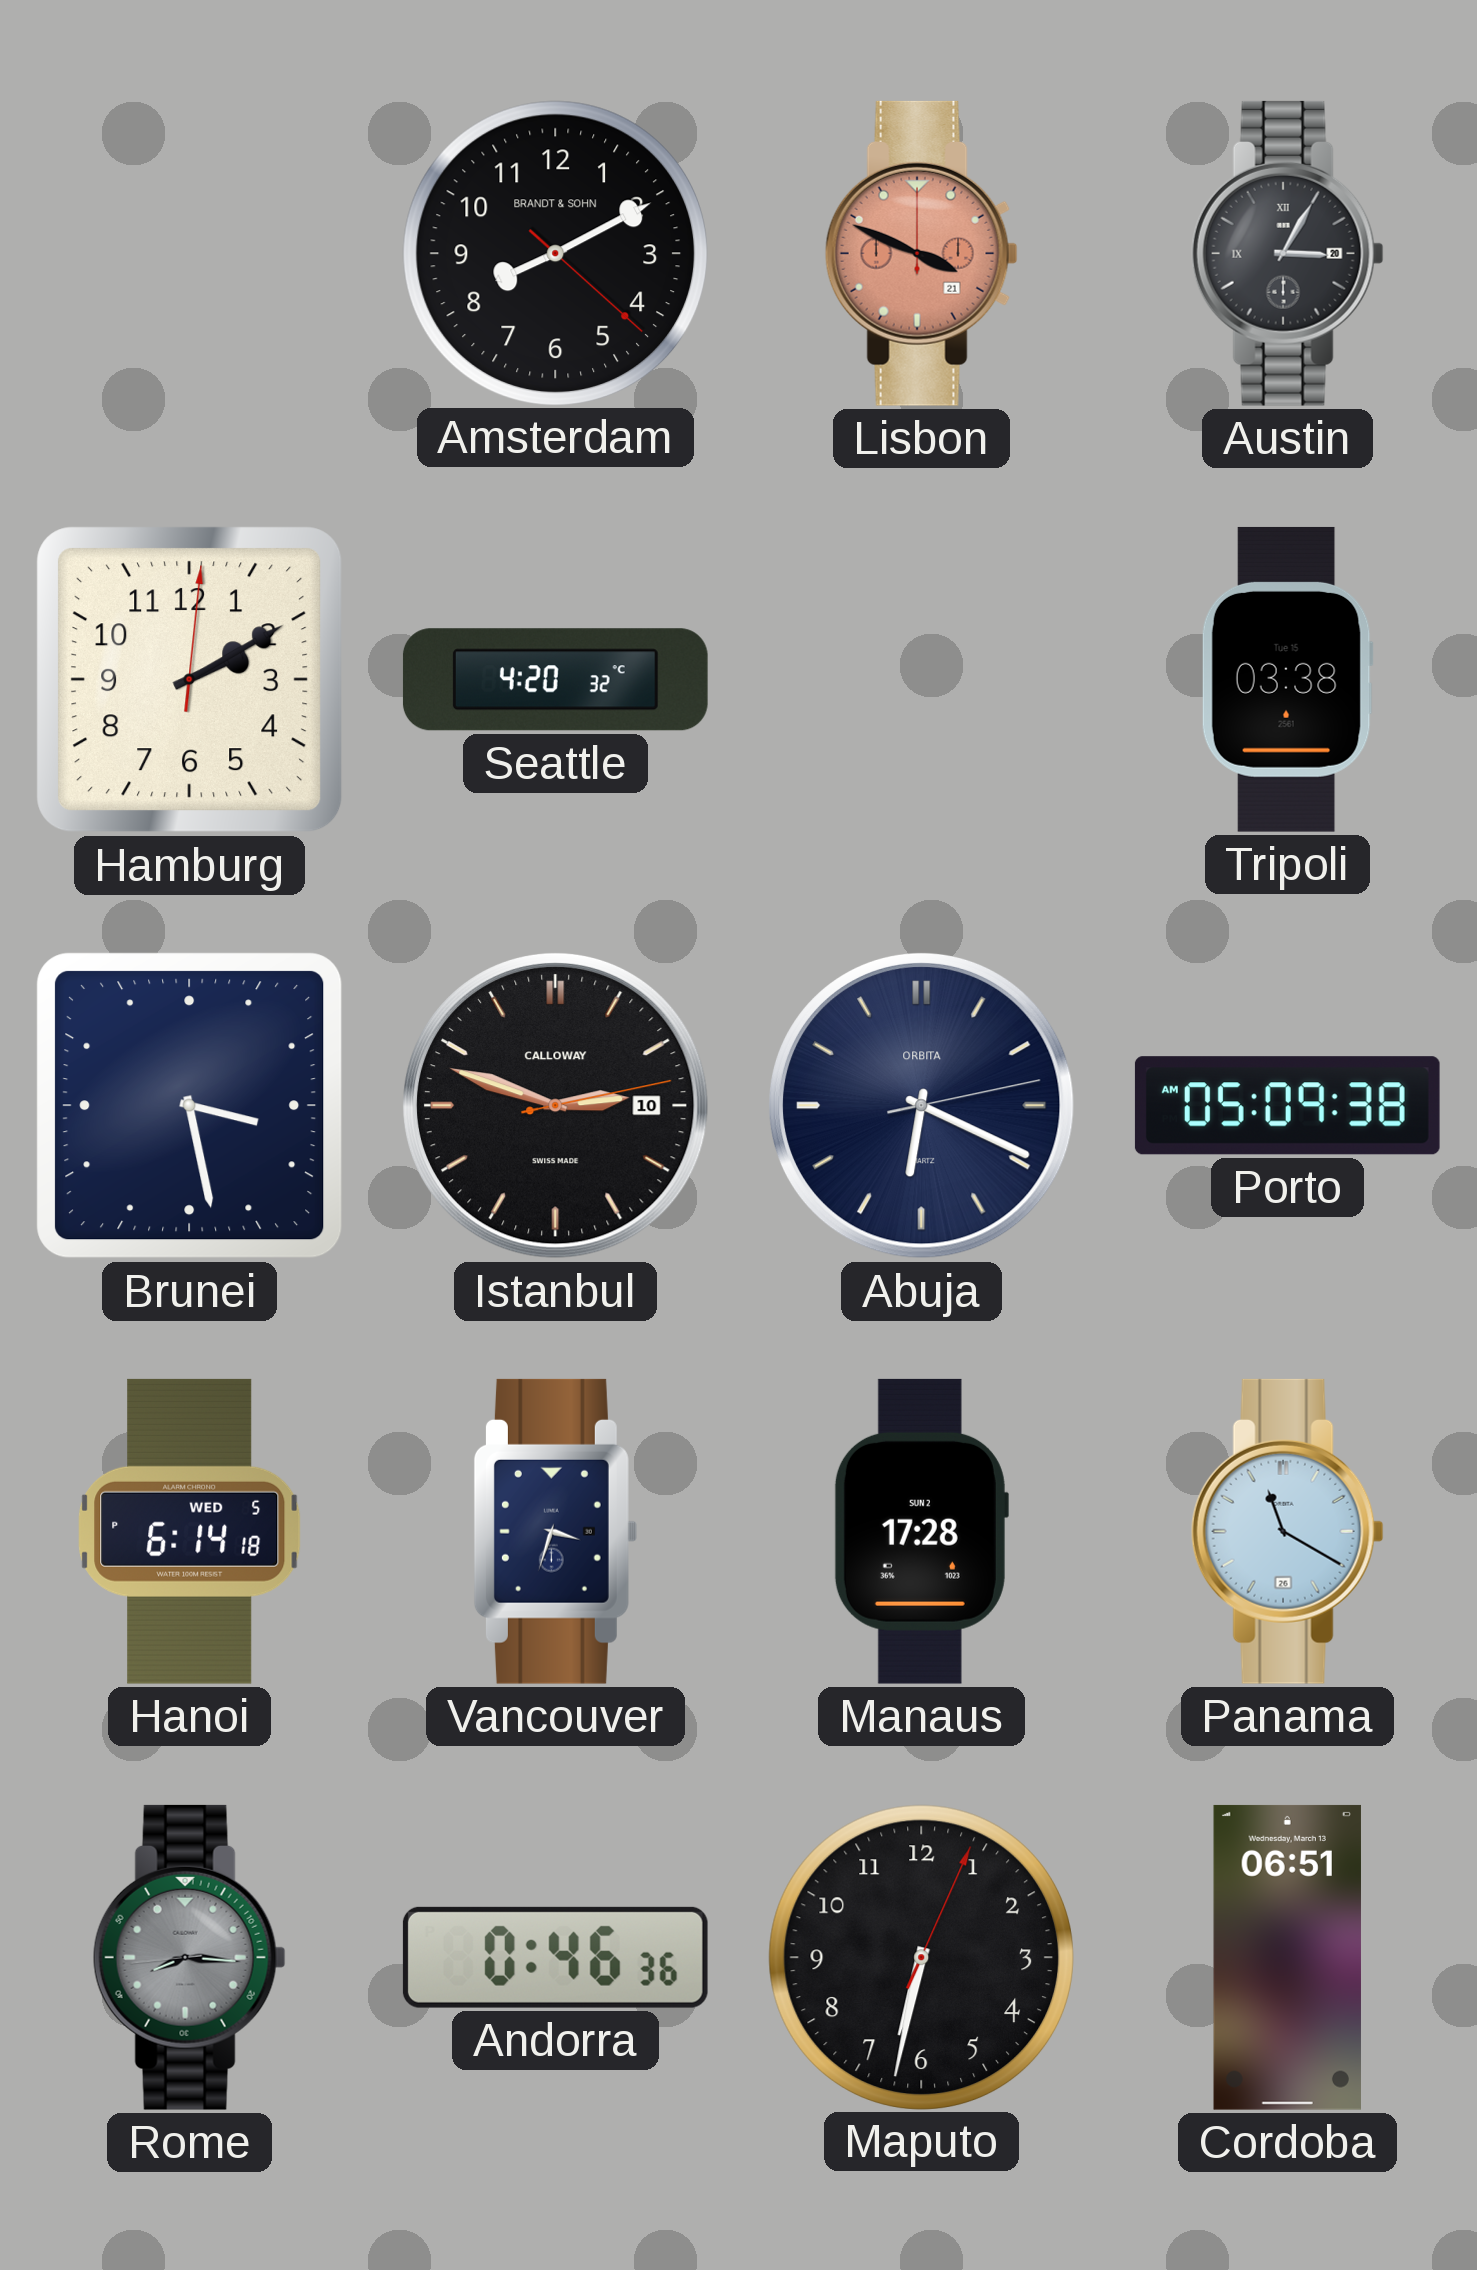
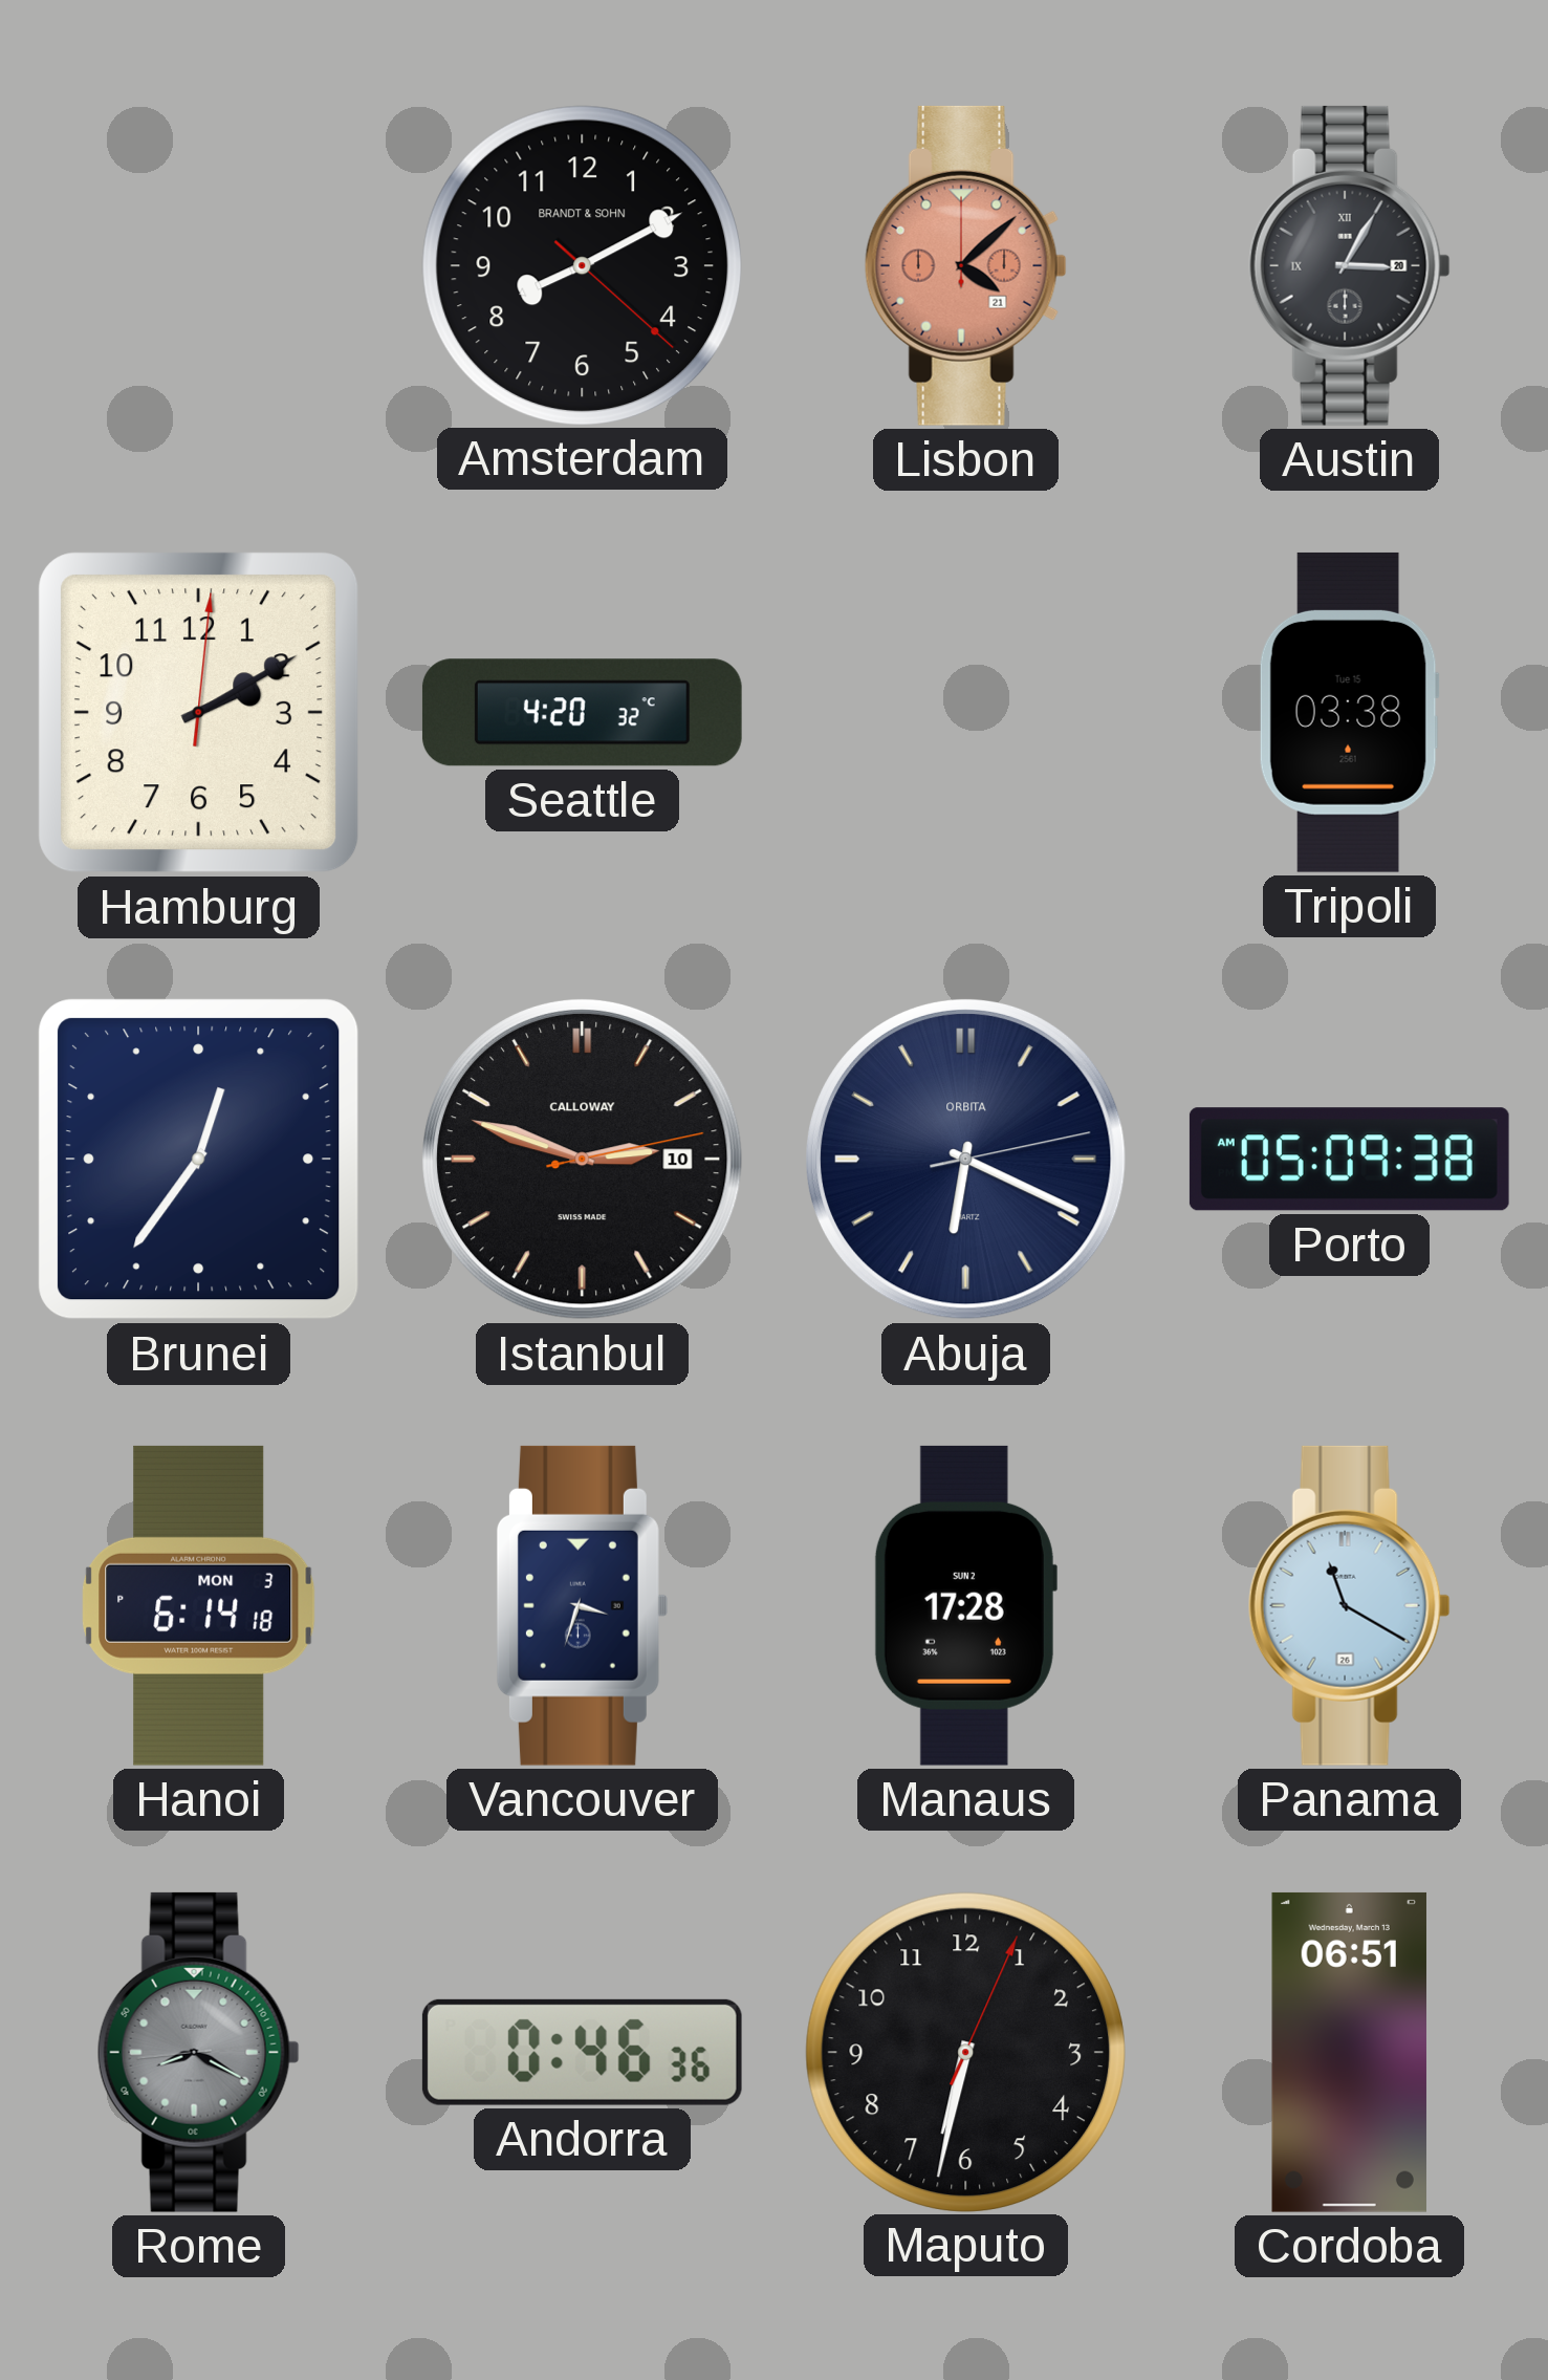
Lisbon: 3:49 -> 4:08 (965, 265)
Brunei: 3:28 -> 12:36 (199, 1160)
Hanoi date: WED 5 -> MON 3 (199, 1605)
Rome: 8:15 -> 8:19 (198, 2052)
